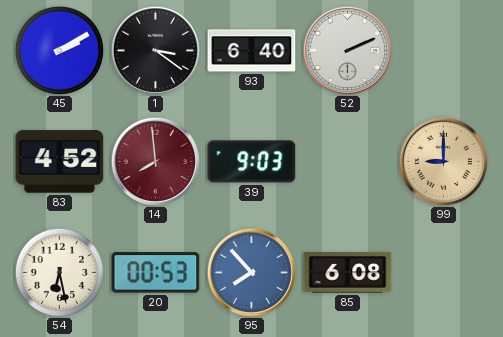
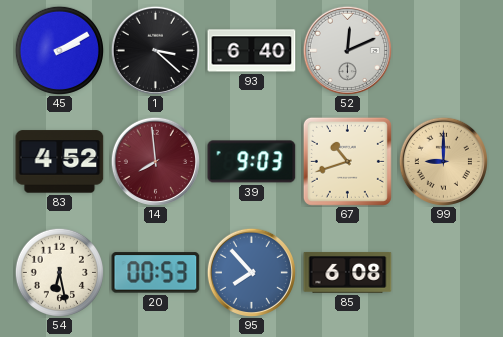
1: 3:21 -> 3:22 (155, 50)
52: 2:11 -> 12:11 (347, 50)
67: none -> 10:42 (347, 161)
